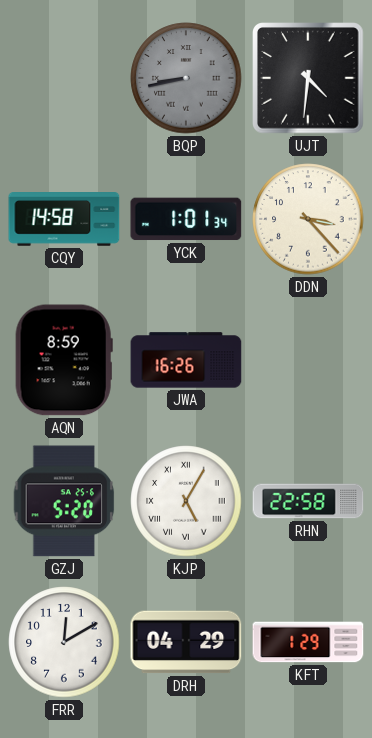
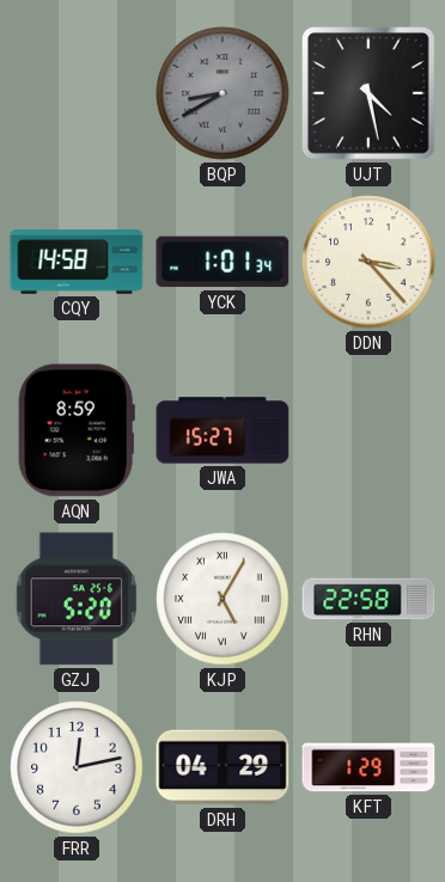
BQP: 8:43 -> 8:40 (222, 93)
UJT: 4:31 -> 4:28 (368, 93)
JWA: 16:26 -> 15:27 (222, 430)
FRR: 12:10 -> 12:13 (77, 767)
